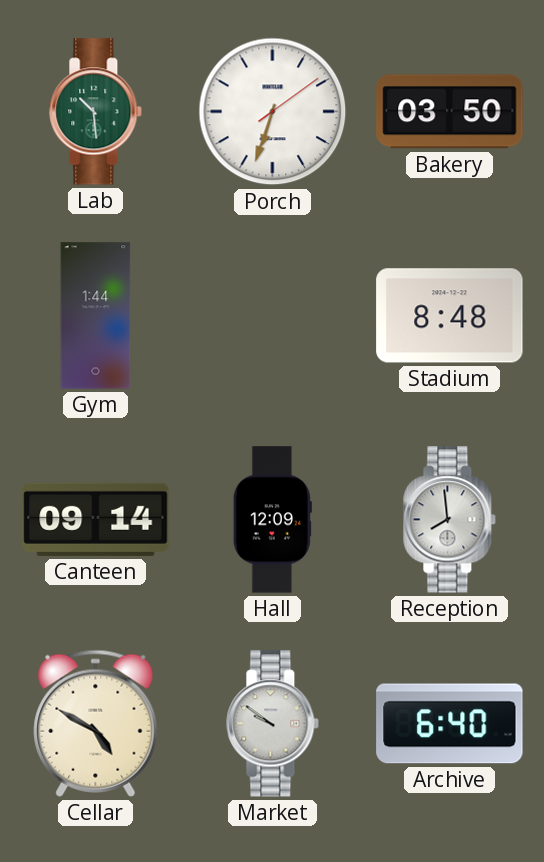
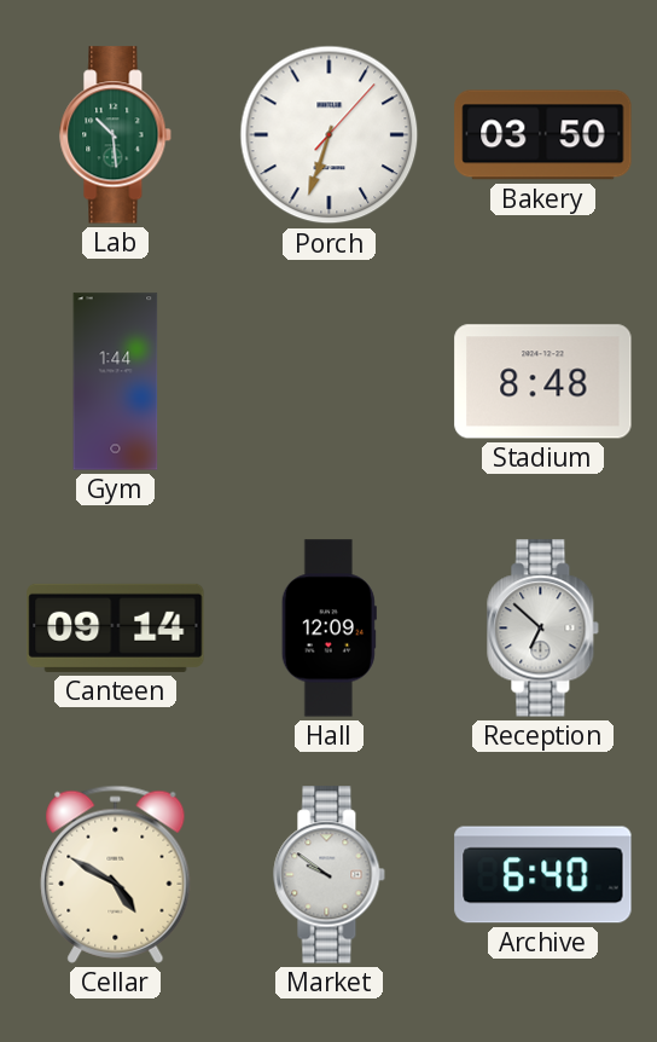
Porch: 6:33:09 -> 6:33:07 (330, 135)
Reception: 7:59 -> 6:52 (543, 629)
